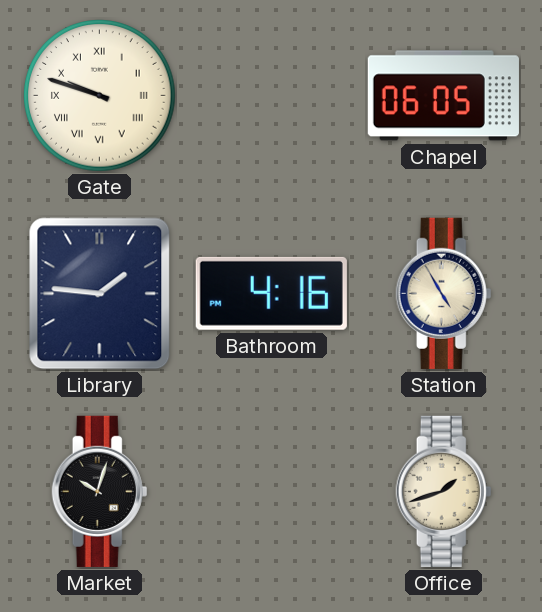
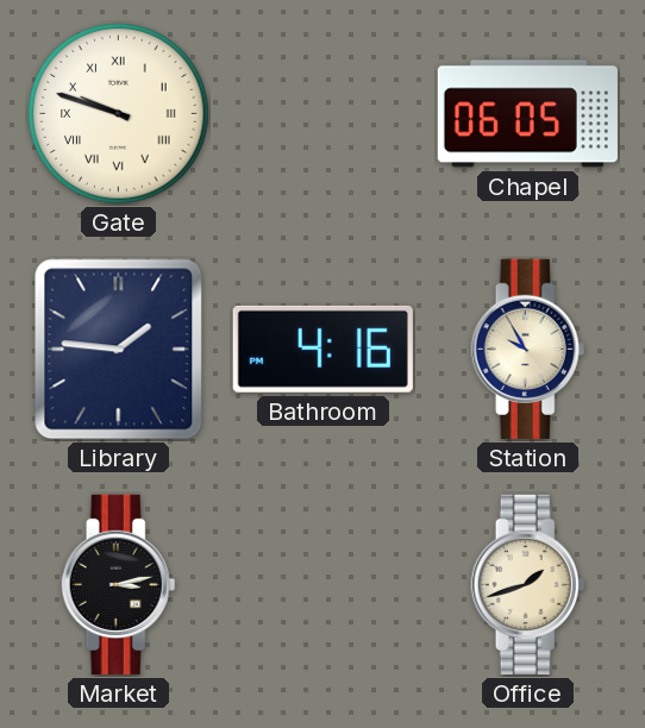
Station: 4:55 -> 9:55 (528, 349)
Market: 10:03 -> 3:13 (119, 584)
